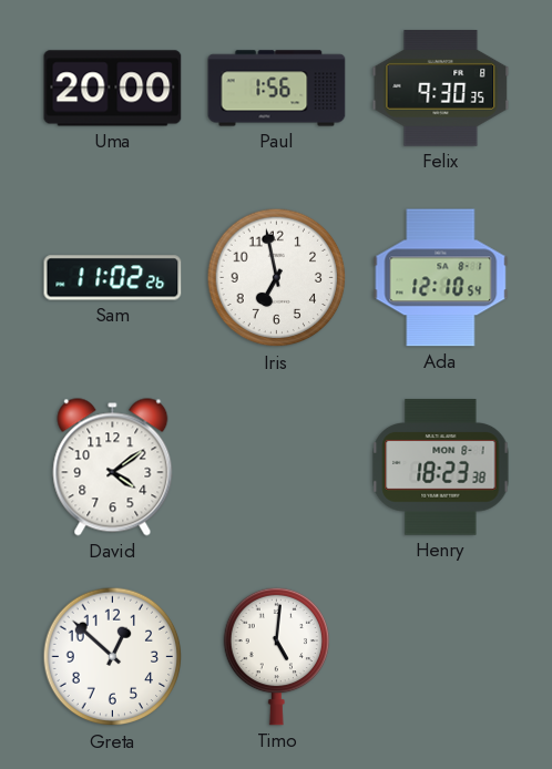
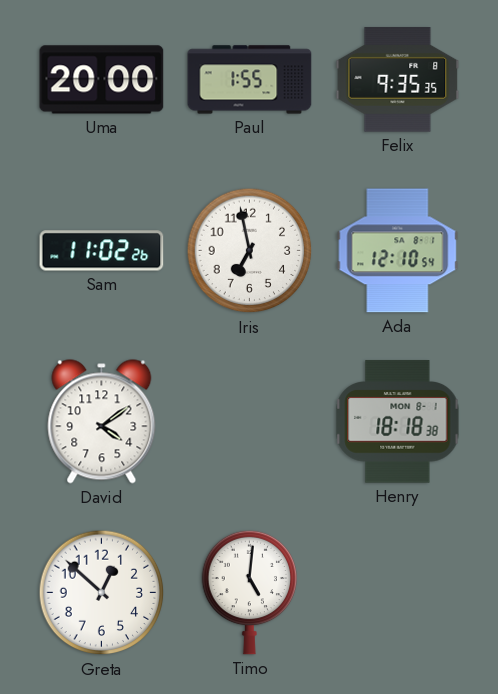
Paul: 1:56 -> 1:55 (250, 80)
Felix: 9:30 -> 9:35 (398, 80)
Henry: 18:23 -> 18:18 (398, 422)
